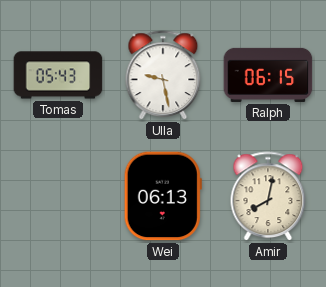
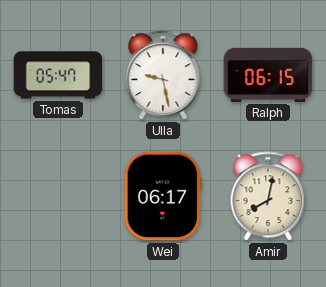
Tomas: 05:43 -> 05:47 (58, 75)
Wei: 06:13 -> 06:17 (163, 196)
